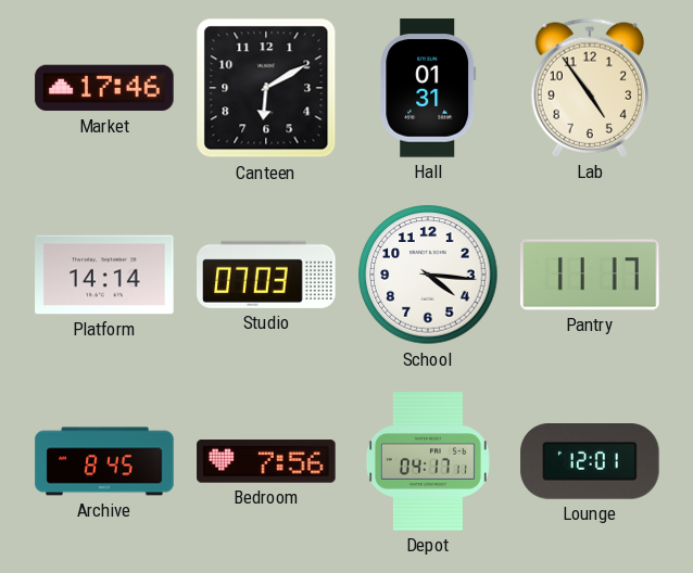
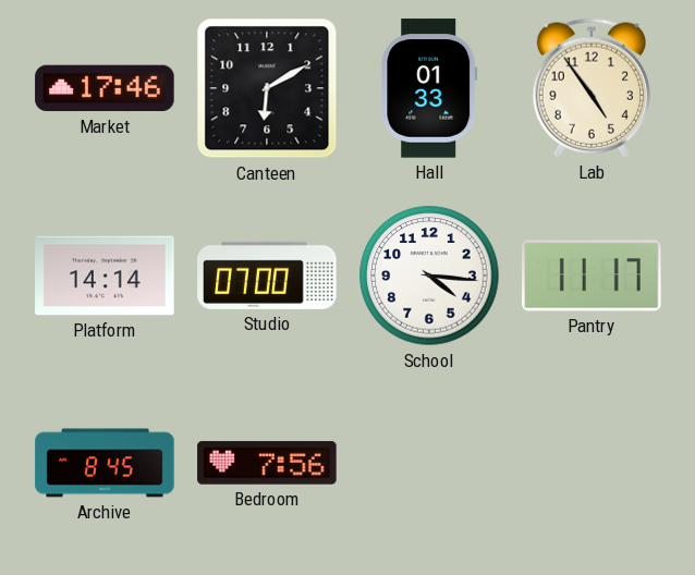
Hall: 01:31 -> 01:33 (429, 88)
Studio: 07:03 -> 07:00 (267, 276)
Depot: 04:17 -> none (428, 461)
Lounge: 12:01 -> none (590, 462)
